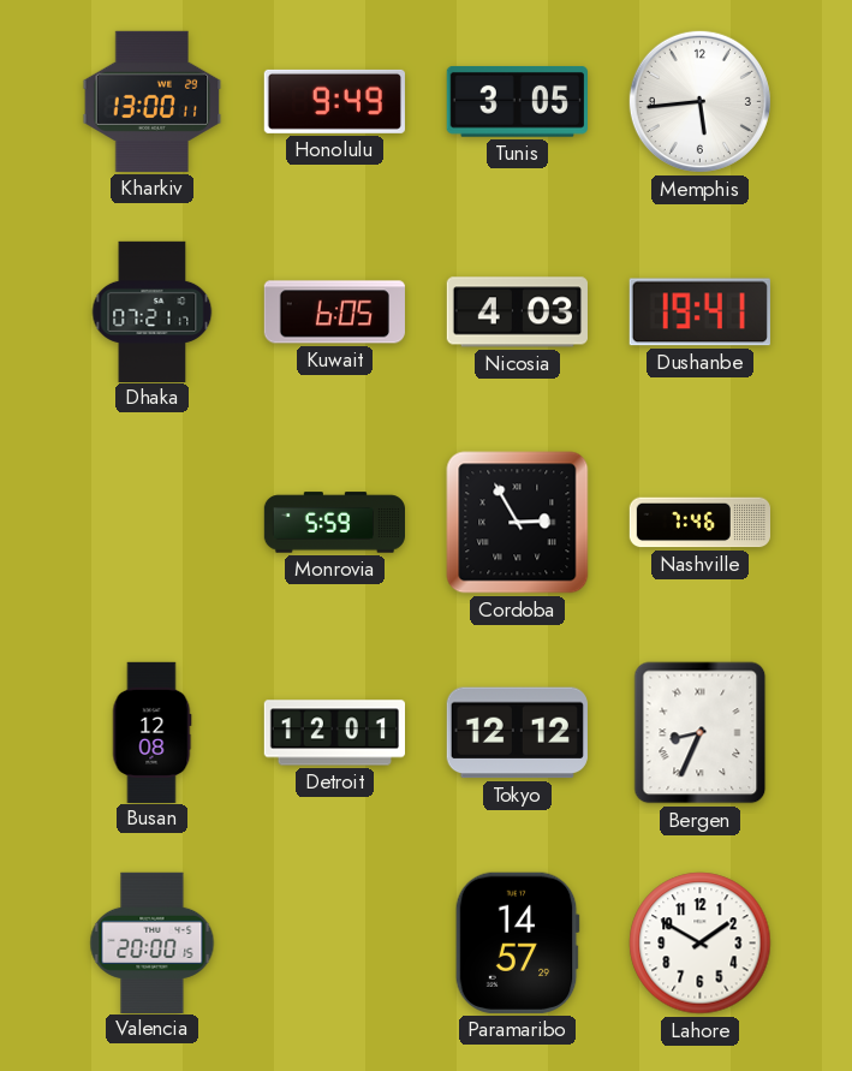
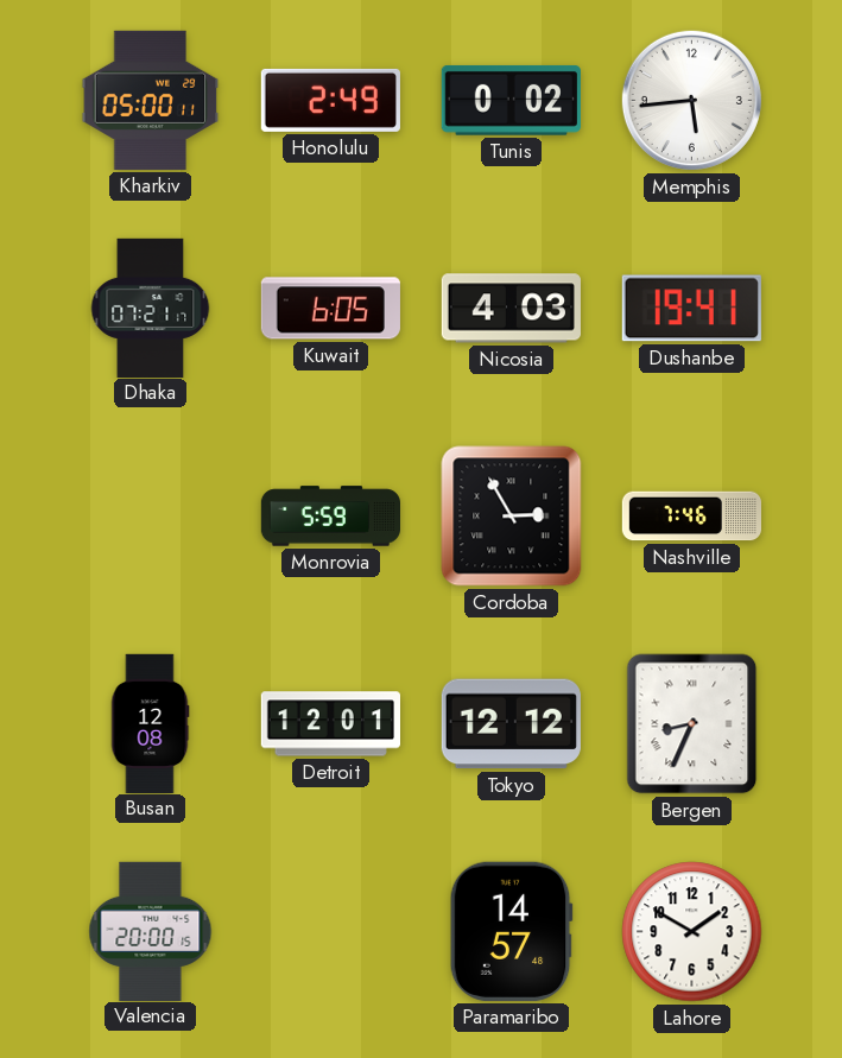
Kharkiv: 13:00 -> 05:00 (151, 100)
Honolulu: 9:49 -> 2:49 (330, 100)
Tunis: 3:05 -> 0:02 (511, 101)
Paramaribo: 14:57:29 -> 14:57:48 (511, 931)
